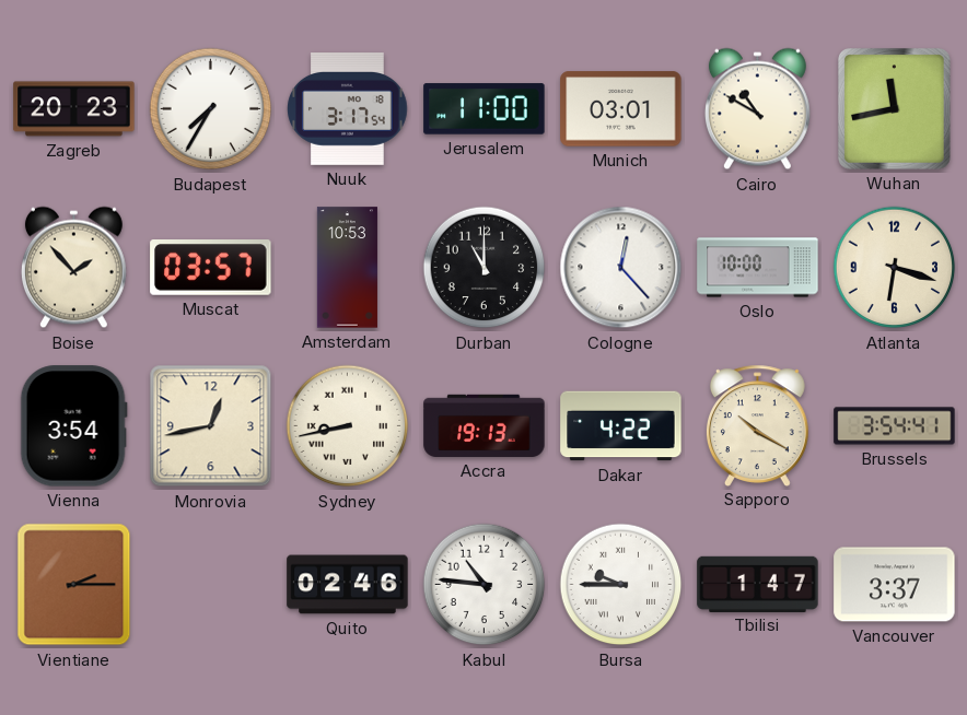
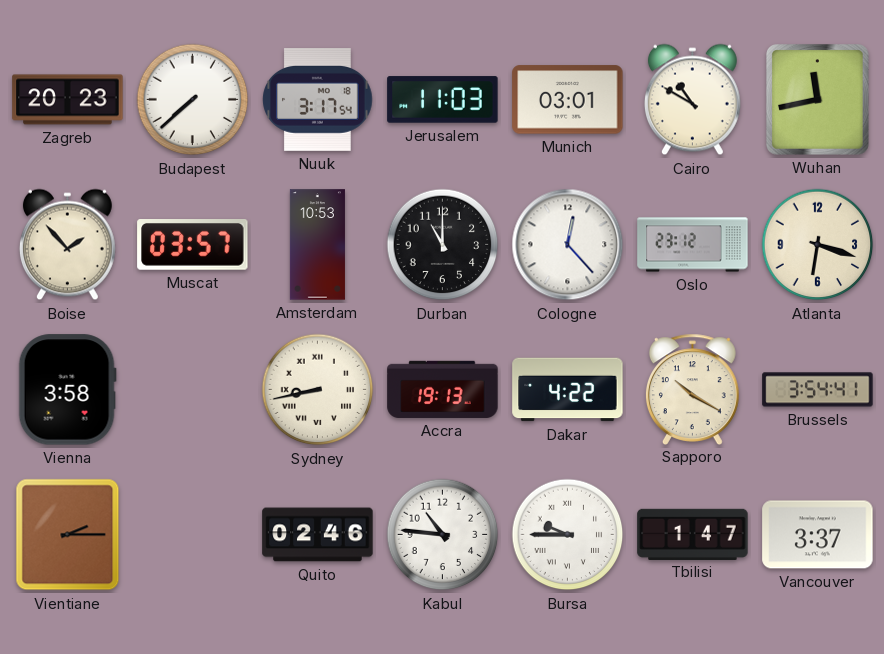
Budapest: 7:35 -> 7:38 (193, 100)
Jerusalem: 11:00 -> 11:03 (443, 100)
Oslo: 10:00 -> 23:12 (693, 245)
Vienna: 3:54 -> 3:58 (67, 390)
Monrovia: 12:43 -> none (211, 426)
